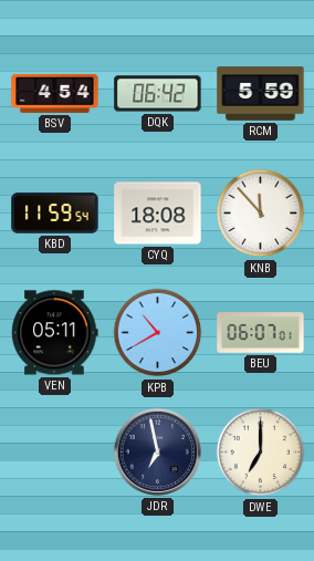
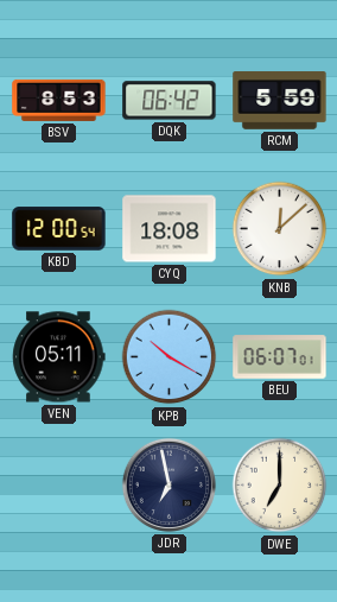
BSV: 4:54 -> 8:53 (59, 100)
KBD: 11:59 -> 12:00 (59, 229)
KNB: 11:53 -> 12:08 (280, 229)
KPB: 10:40 -> 10:20 (170, 357)
